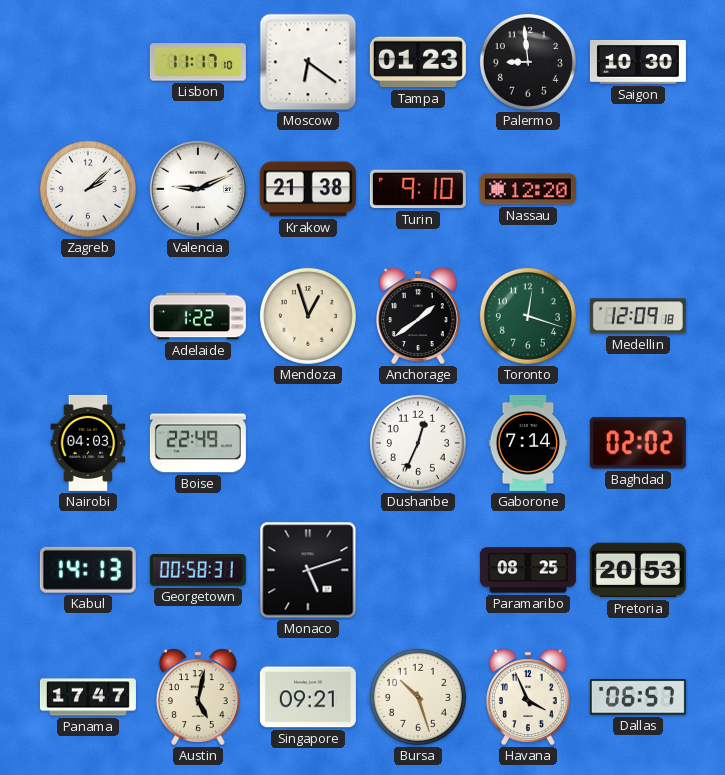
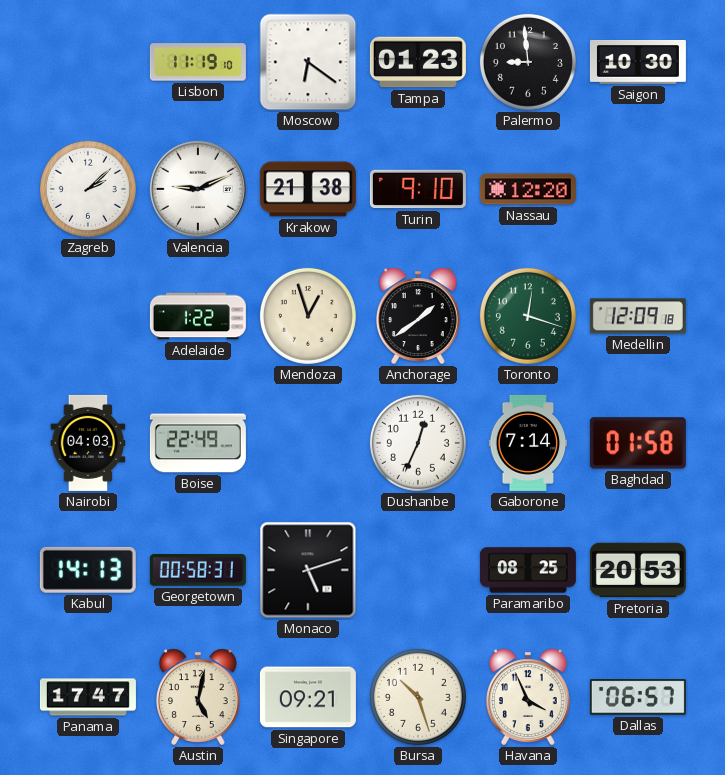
Lisbon: 11:17 -> 11:19 (198, 62)
Baghdad: 02:02 -> 01:58 (638, 443)
